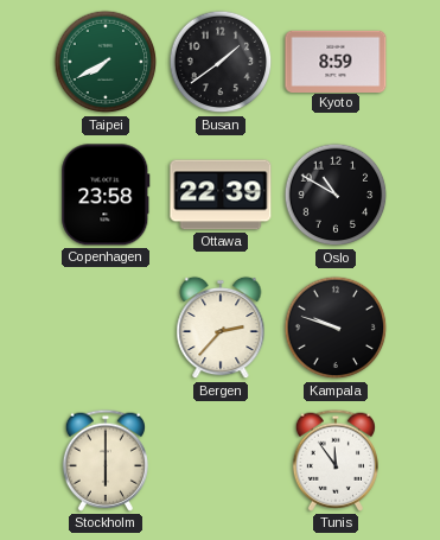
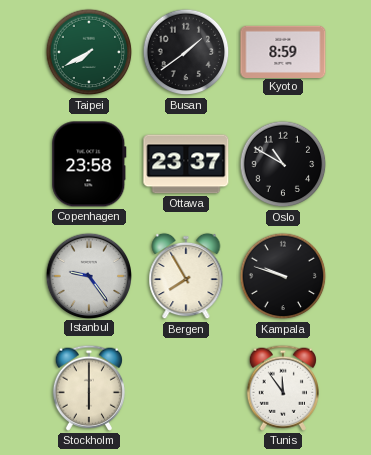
Ottawa: 22:39 -> 23:37 (186, 164)
Istanbul: none -> 9:24 (88, 275)
Bergen: 2:37 -> 7:55 (186, 276)
